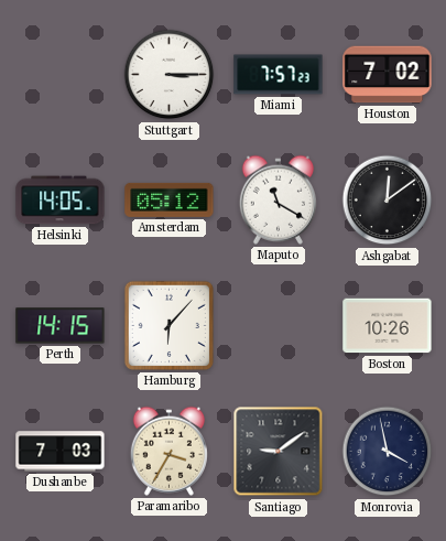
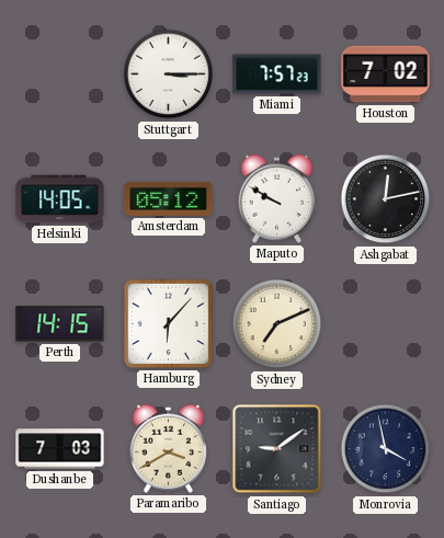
Maputo: 11:20 -> 9:50 (276, 198)
Ashgabat: 12:09 -> 12:13 (386, 199)
Sydney: none -> 7:11 (277, 324)
Boston: 10:26 -> none (388, 326)
Paramaribo: 3:35 -> 3:40 (168, 448)
